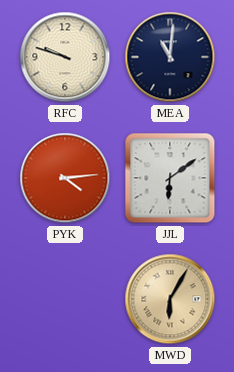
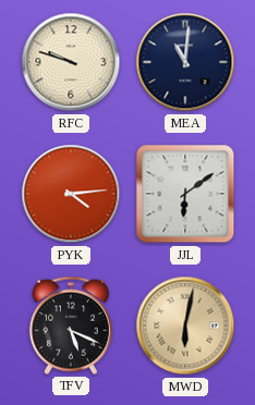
TFV: none -> 5:19 (71, 326)
MWD: 6:05 -> 6:02 (185, 326)
